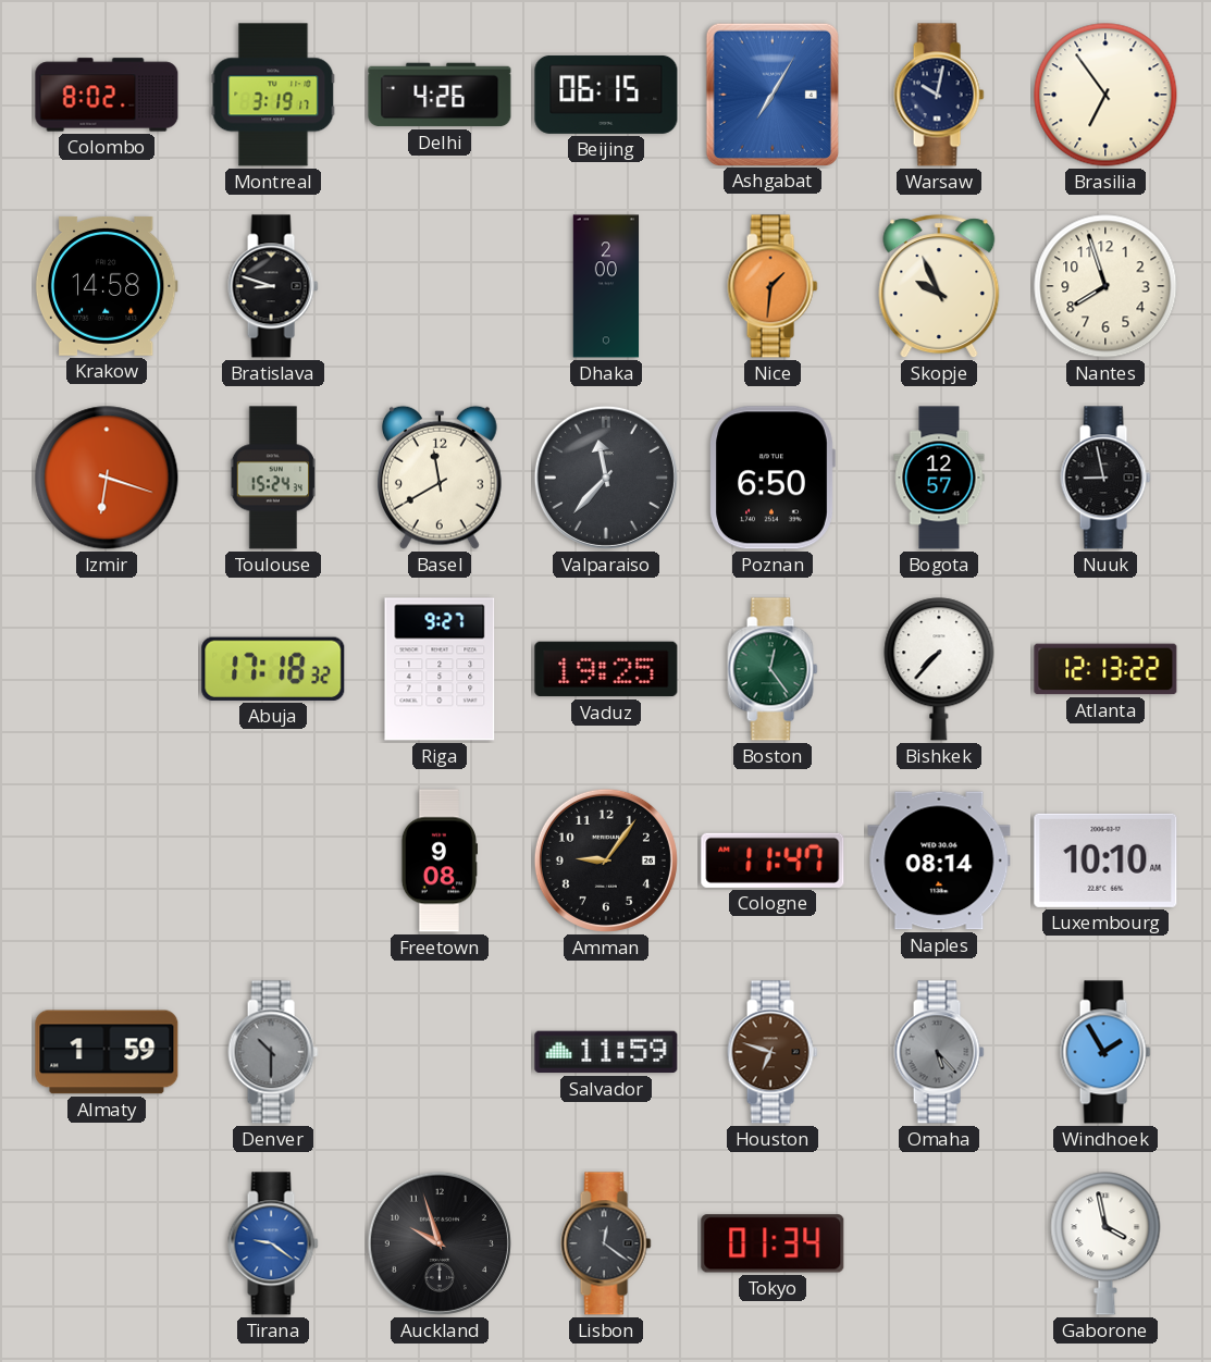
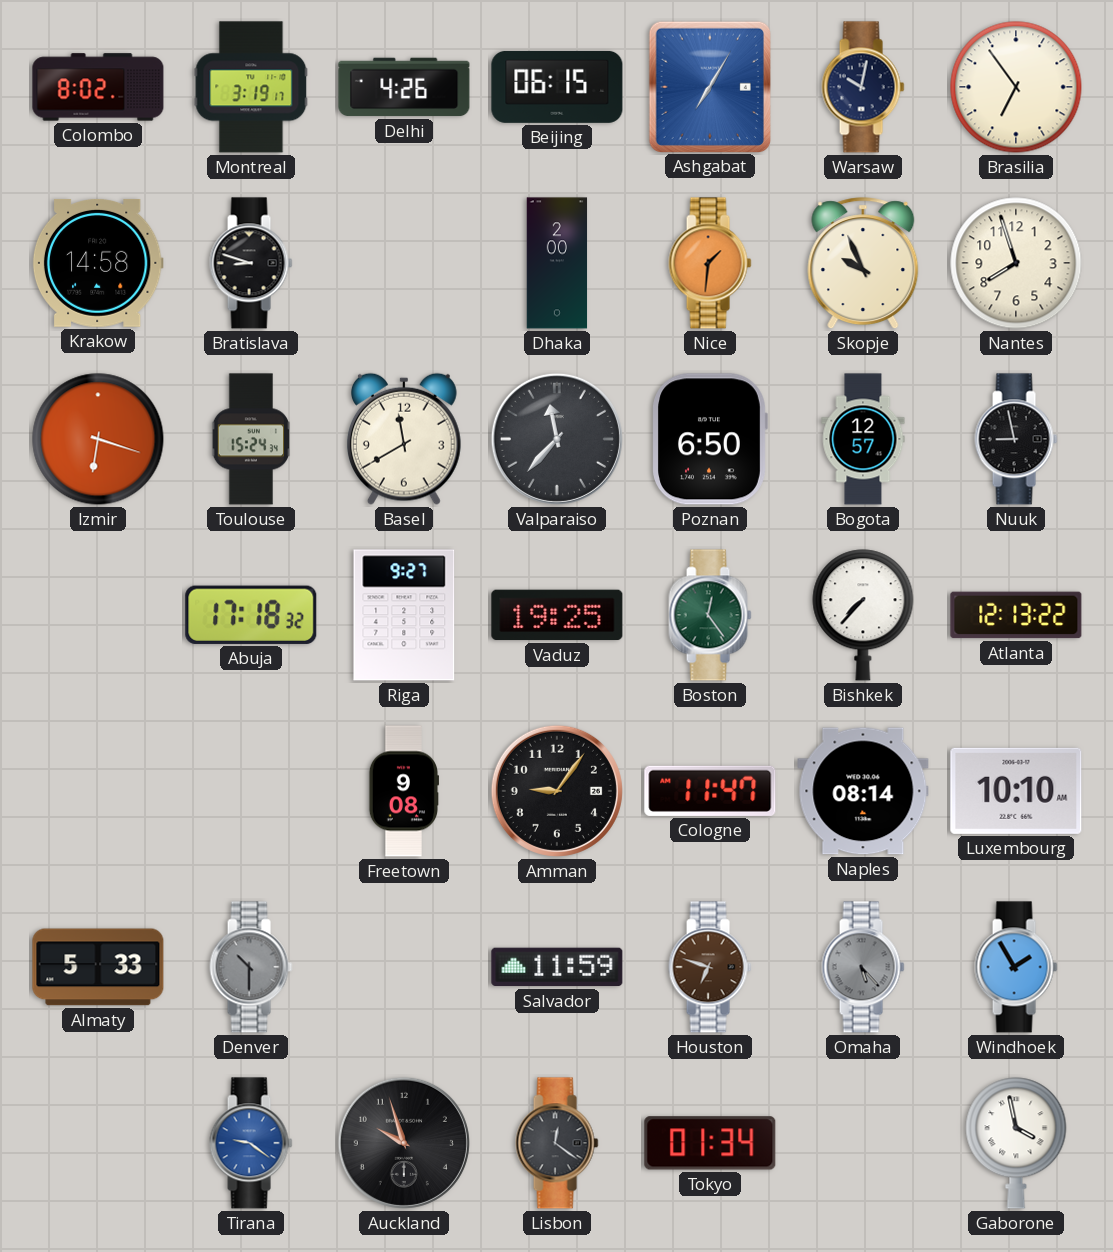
Almaty: 1:59 -> 5:33 (98, 967)
